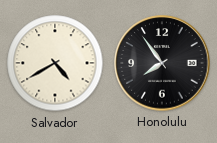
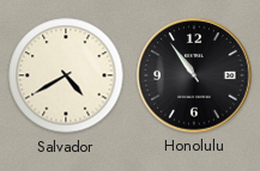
Honolulu: 7:54 -> 10:54 (194, 75)
